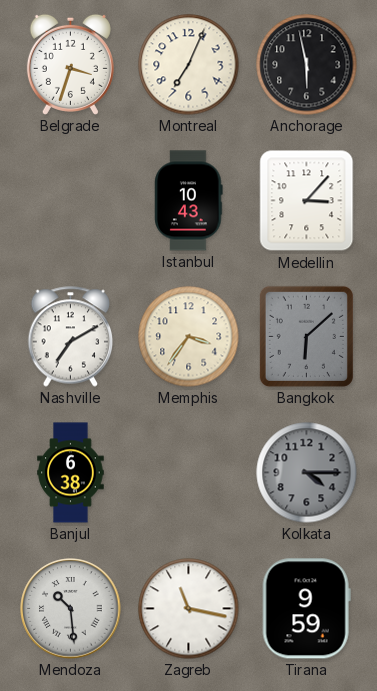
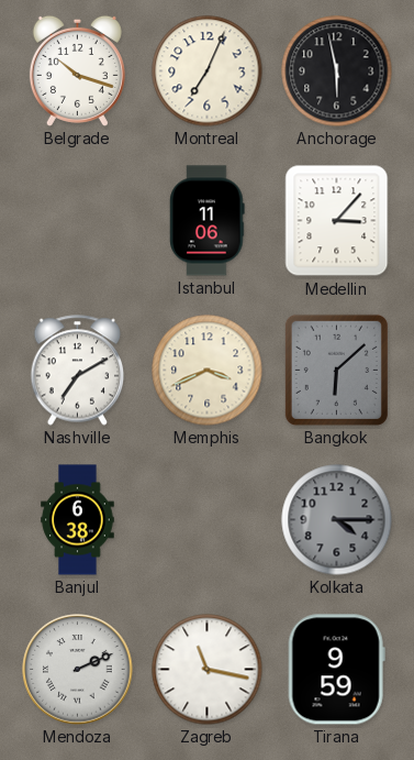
Belgrade: 3:33 -> 10:18 (77, 70)
Istanbul: 10:43 -> 11:06 (208, 221)
Memphis: 3:36 -> 3:41 (208, 371)
Mendoza: 10:29 -> 2:11 (78, 670)
